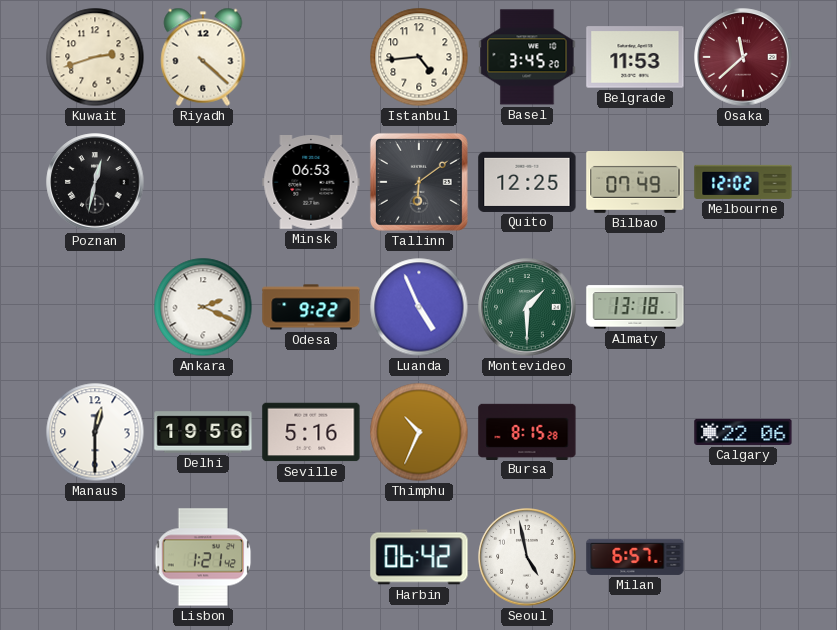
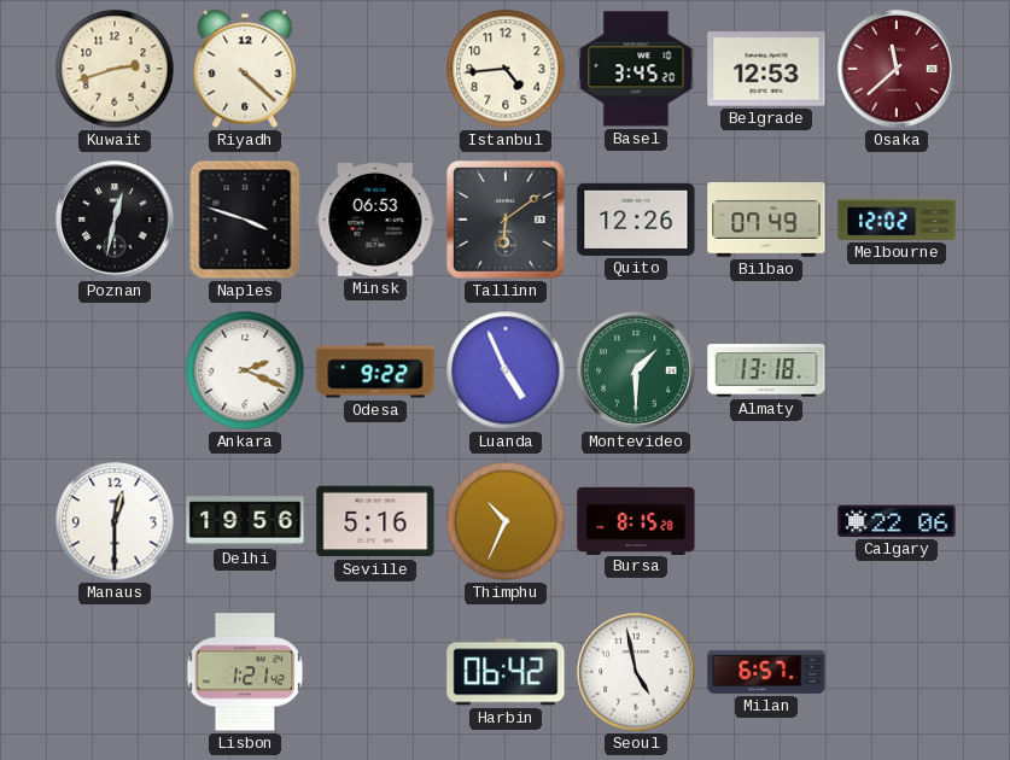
Belgrade: 11:53 -> 12:53 (766, 69)
Naples: none -> 3:48 (245, 220)
Quito: 12:25 -> 12:26 (636, 220)
